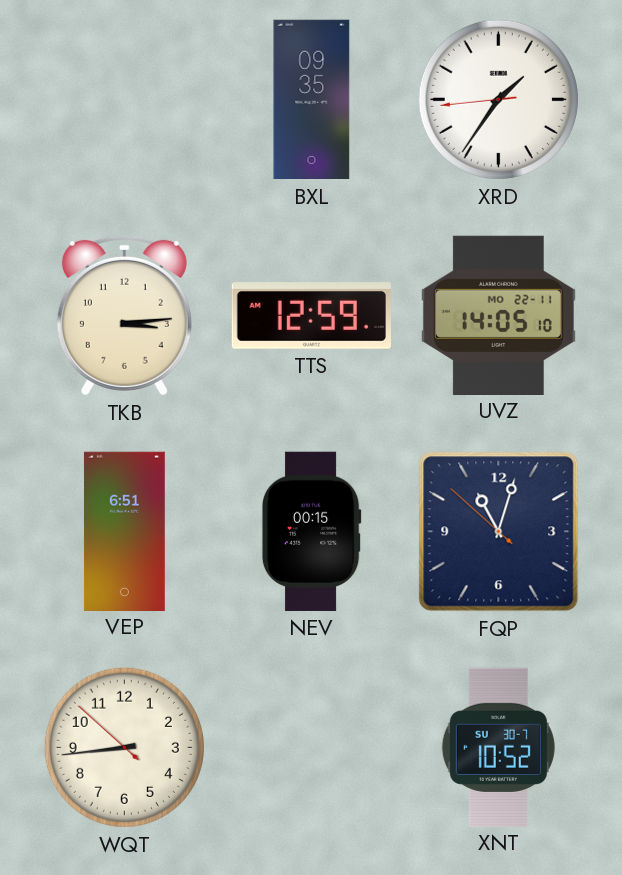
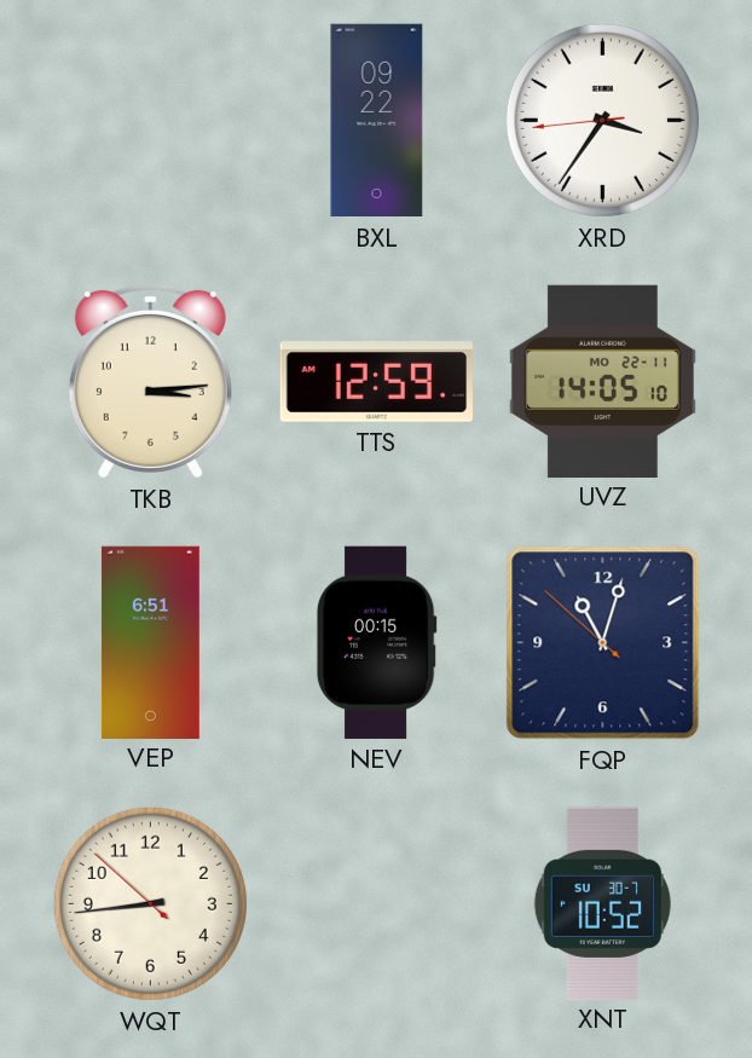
BXL: 09:35 -> 09:22 (377, 121)
XRD: 1:35 -> 3:35 (602, 120)
